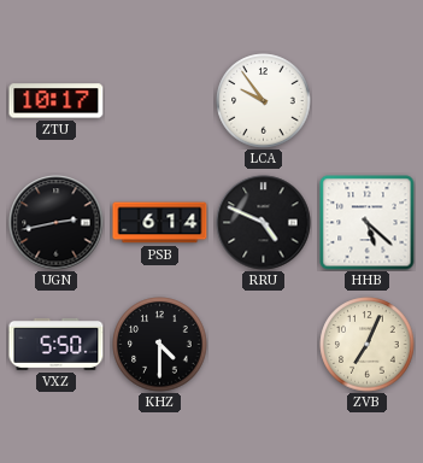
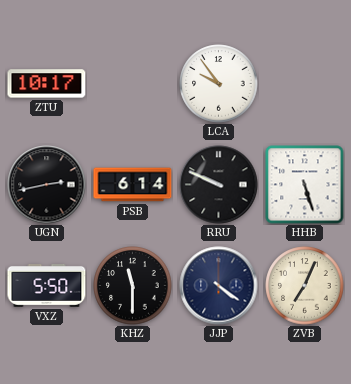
RRU: 4:49 -> 9:49 (219, 185)
HHB: 5:22 -> 5:27 (305, 185)
KHZ: 4:30 -> 11:30 (133, 286)
JJP: none -> 4:21 (219, 286)
